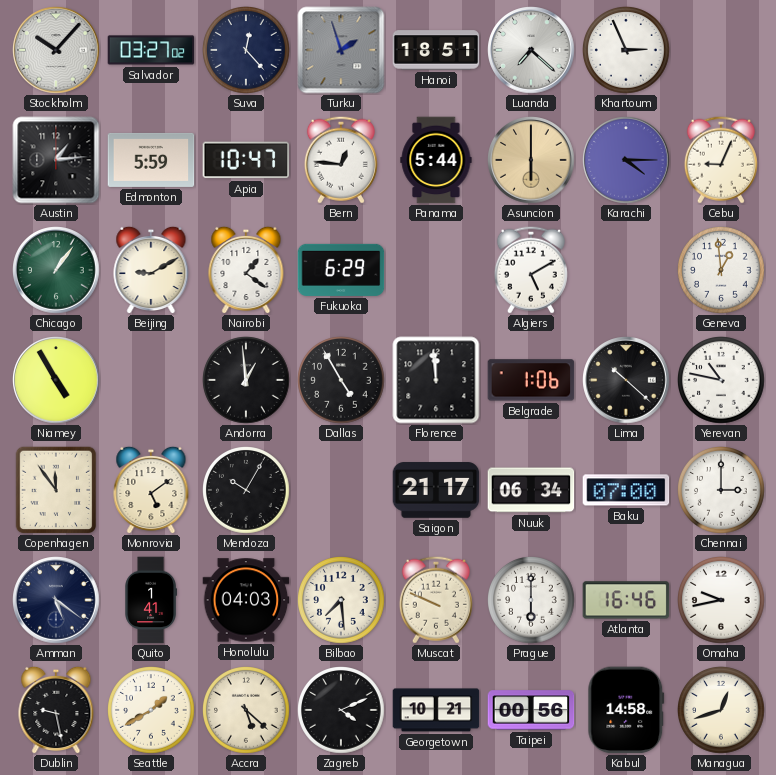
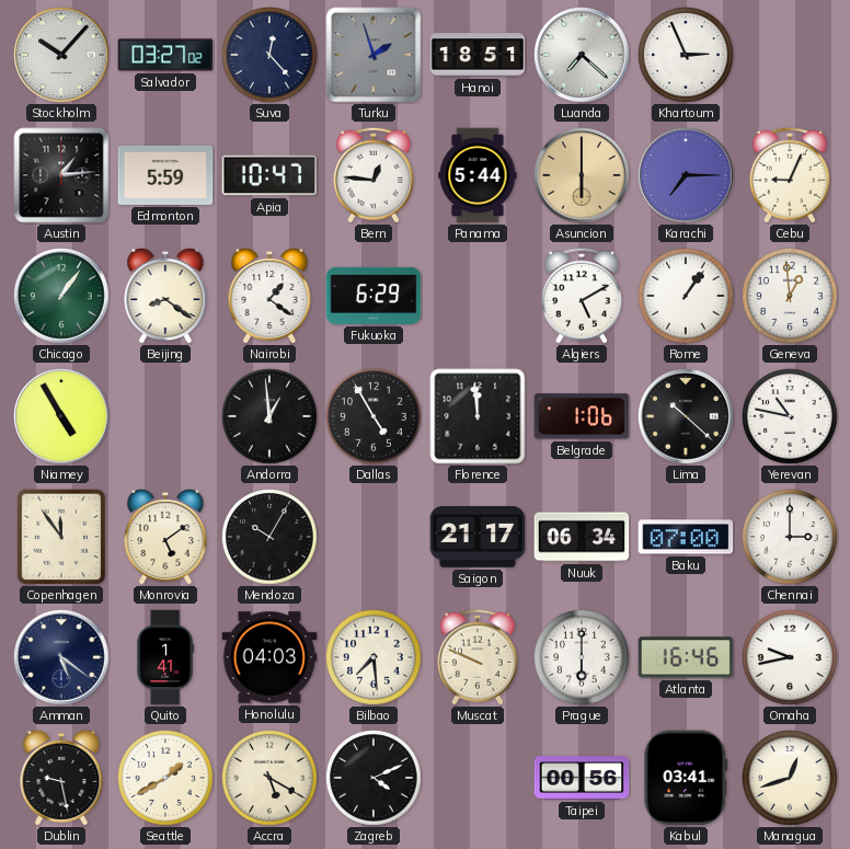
Karachi: 4:15 -> 7:15 (686, 175)
Beijing: 9:10 -> 8:21 (165, 296)
Rome: none -> 1:06 (687, 297)
Accra: 5:22 -> 5:20 (271, 779)
Georgetown: 10:21 -> none (436, 710)
Kabul: 14:58 -> 03:41 (686, 778)
